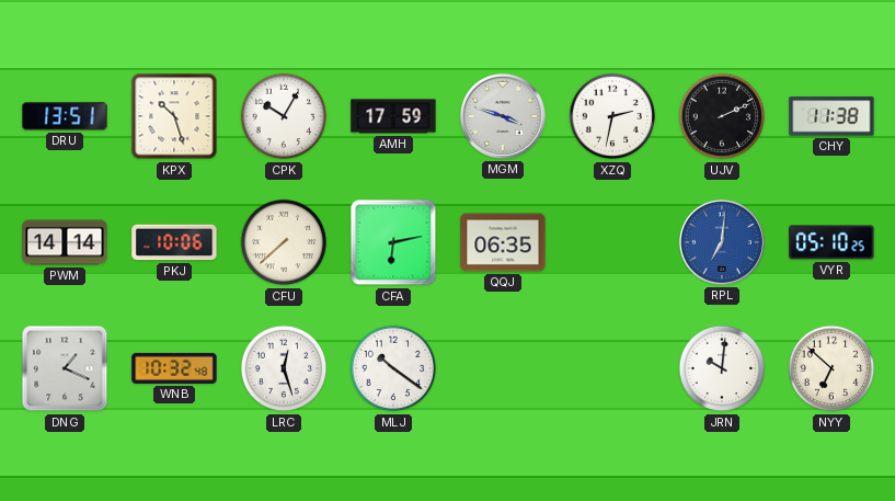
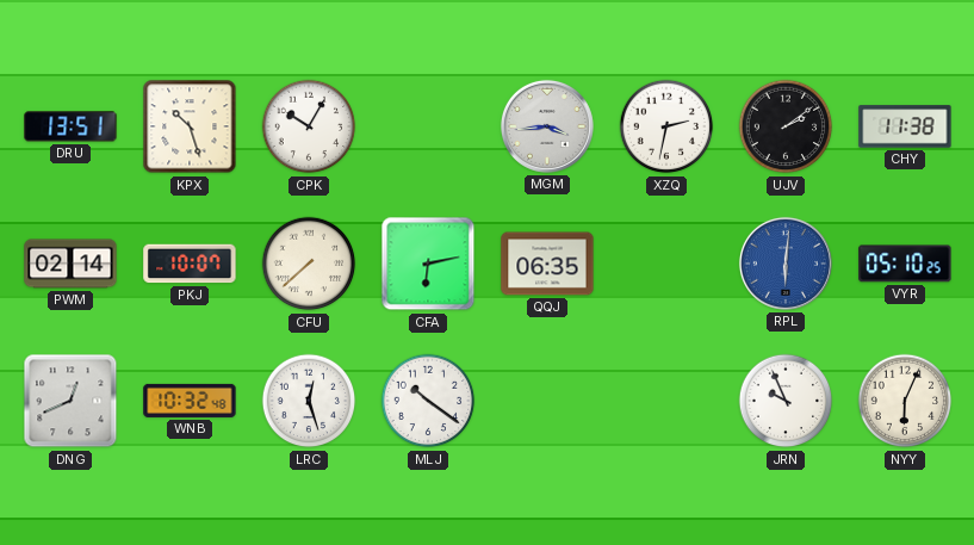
AMH: 17:59 -> none (393, 116)
MGM: 3:48 -> 3:44 (547, 126)
UJV: 2:11 -> 2:09 (786, 126)
PWM: 14:14 -> 02:14 (70, 264)
PKJ: 10:06 -> 10:07 (190, 264)
RPL: 7:01 -> 6:01 (786, 264)
DNG: 1:19 -> 12:41 (70, 401)
JRN: 10:01 -> 9:56 (786, 401)
NYY: 6:52 -> 6:04 (905, 401)
